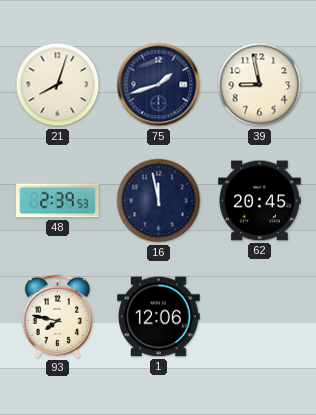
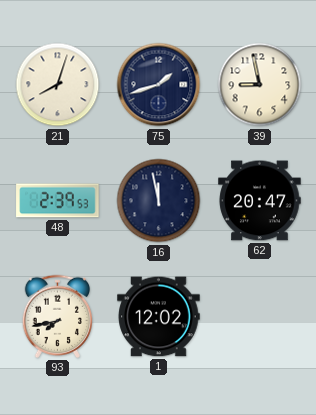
62: 20:45 -> 20:47 (260, 201)
93: 7:47 -> 7:43 (57, 316)
1: 12:06 -> 12:02 (159, 317)
